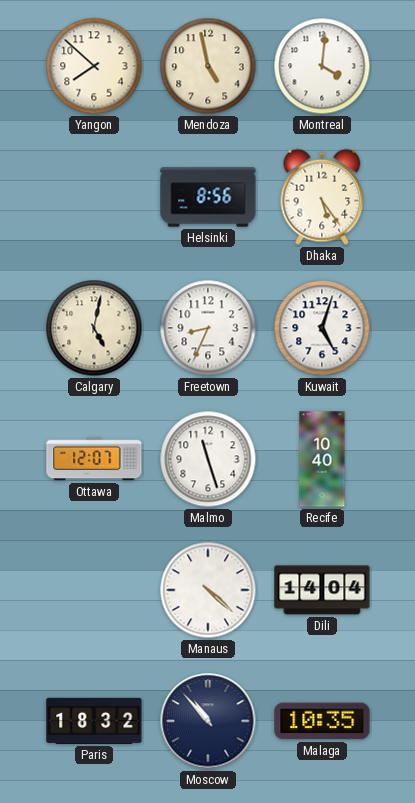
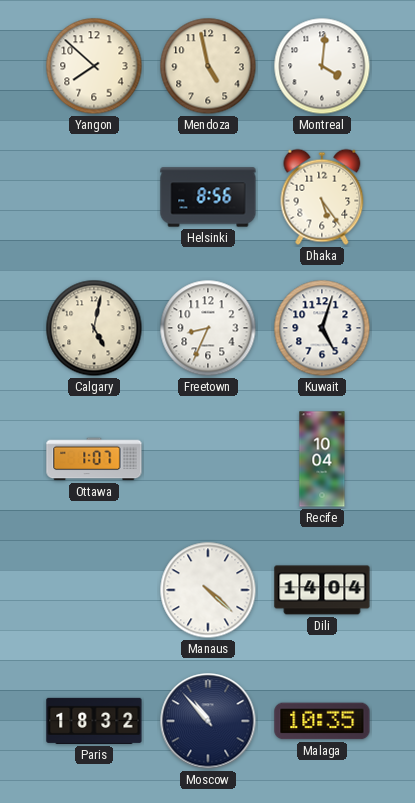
Ottawa: 12:07 -> 1:07 (94, 459)
Malmo: 11:27 -> none (208, 459)
Recife: 10:40 -> 10:04 (322, 459)
